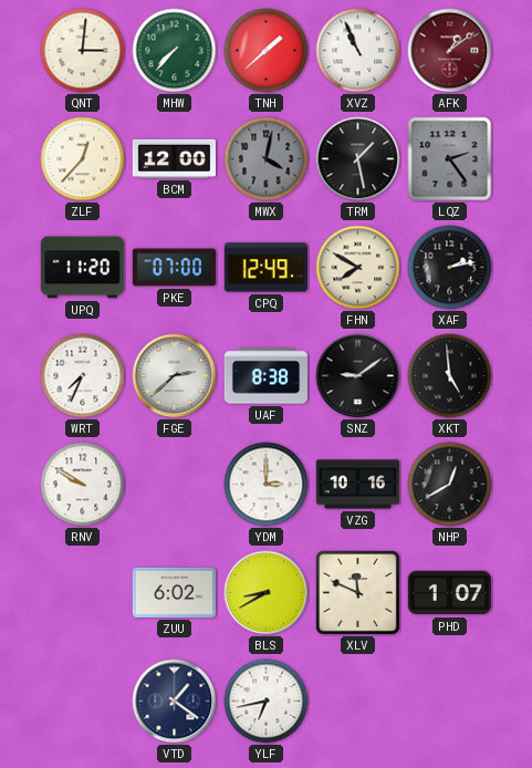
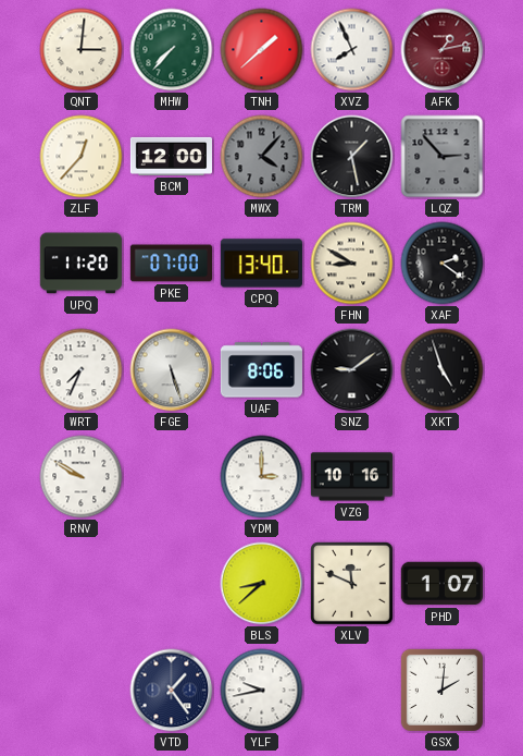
XVZ: 10:56 -> 7:56 (352, 50)
AFK: 1:09 -> 1:13 (443, 50)
MWX: 4:02 -> 4:07 (262, 157)
LQZ: 2:24 -> 2:53 (443, 157)
CPQ: 12:49 -> 13:40 (261, 264)
FHN: 7:50 -> 8:50 (352, 264)
XAF: 2:13 -> 2:21 (443, 264)
FGE: 2:38 -> 5:27 (172, 370)
UAF: 8:38 -> 8:06 (261, 370)
XKT: 4:59 -> 4:57 (443, 370)
NHP: 12:40 -> none (450, 485)
ZUU: 6:02 -> none (174, 592)
BLS: 8:40 -> 8:38 (262, 584)
VTD: 1:21 -> 1:24 (172, 691)
YLF: 6:43 -> 9:43 (262, 691)
GSX: none -> 2:01 (441, 690)
